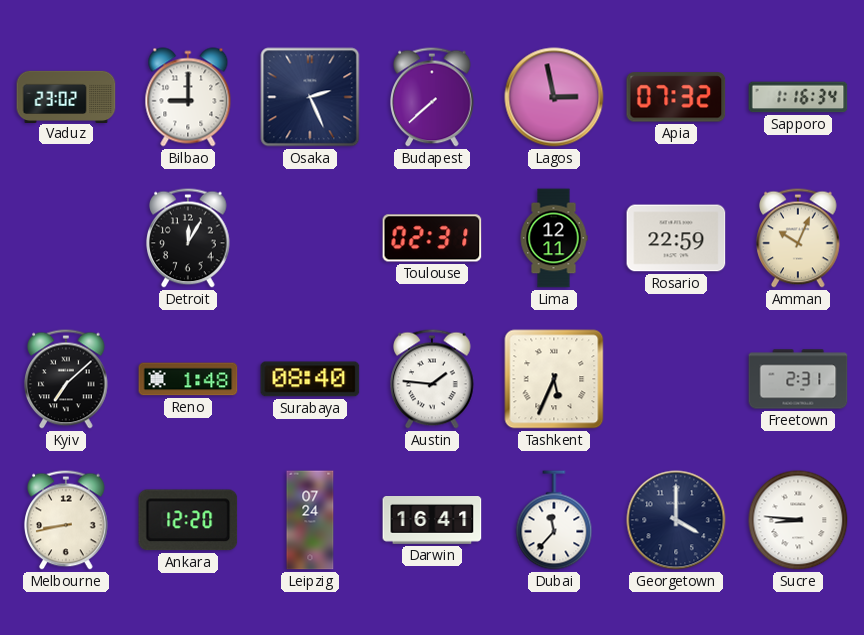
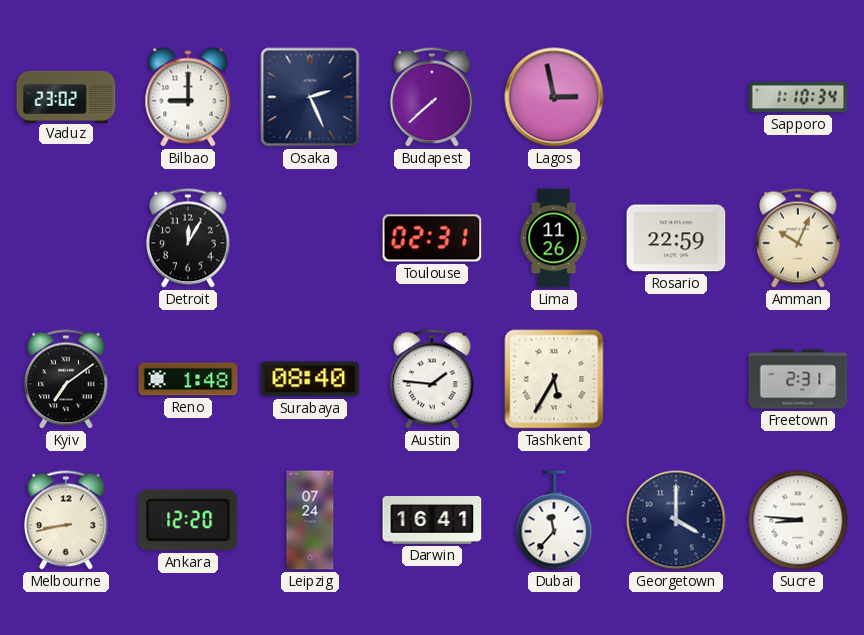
Apia: 07:32 -> none (676, 97)
Sapporo: 1:16 -> 1:10 (798, 97)
Lima: 12:11 -> 11:26 (554, 238)
Kyiv: 7:08 -> 7:09 (66, 379)
Tashkent: 5:34 -> 5:35 (554, 379)
